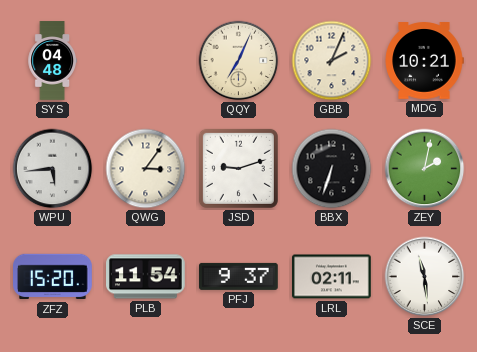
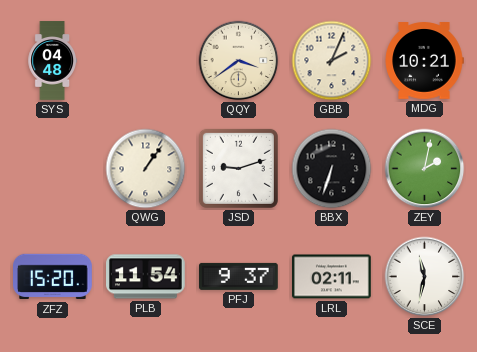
QQY: 7:04 -> 3:39 (239, 61)
WPU: 5:44 -> none (53, 169)
QWG: 3:06 -> 1:06 (146, 169)
SCE: 11:29 -> 11:32 (425, 277)
